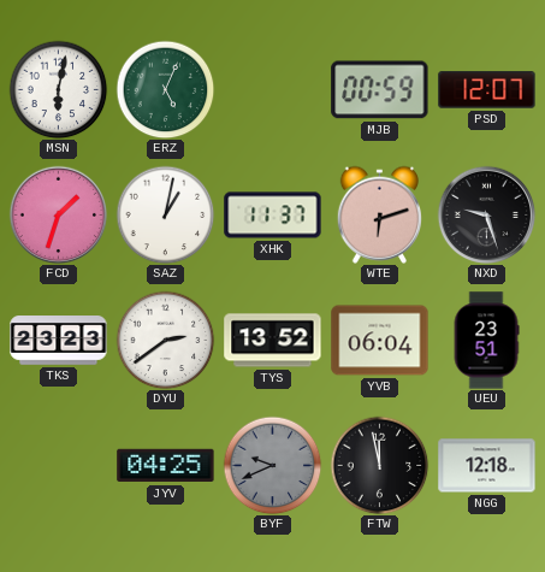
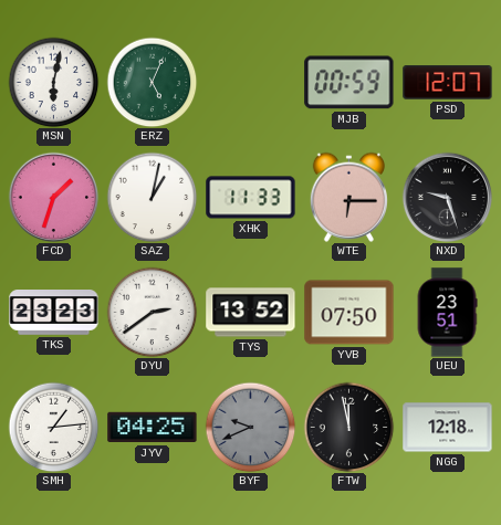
XHK: 11:37 -> 11:33 (251, 198)
WTE: 6:12 -> 6:15 (348, 197)
YVB: 06:04 -> 07:50 (349, 313)
SMH: none -> 1:14 (53, 427)
